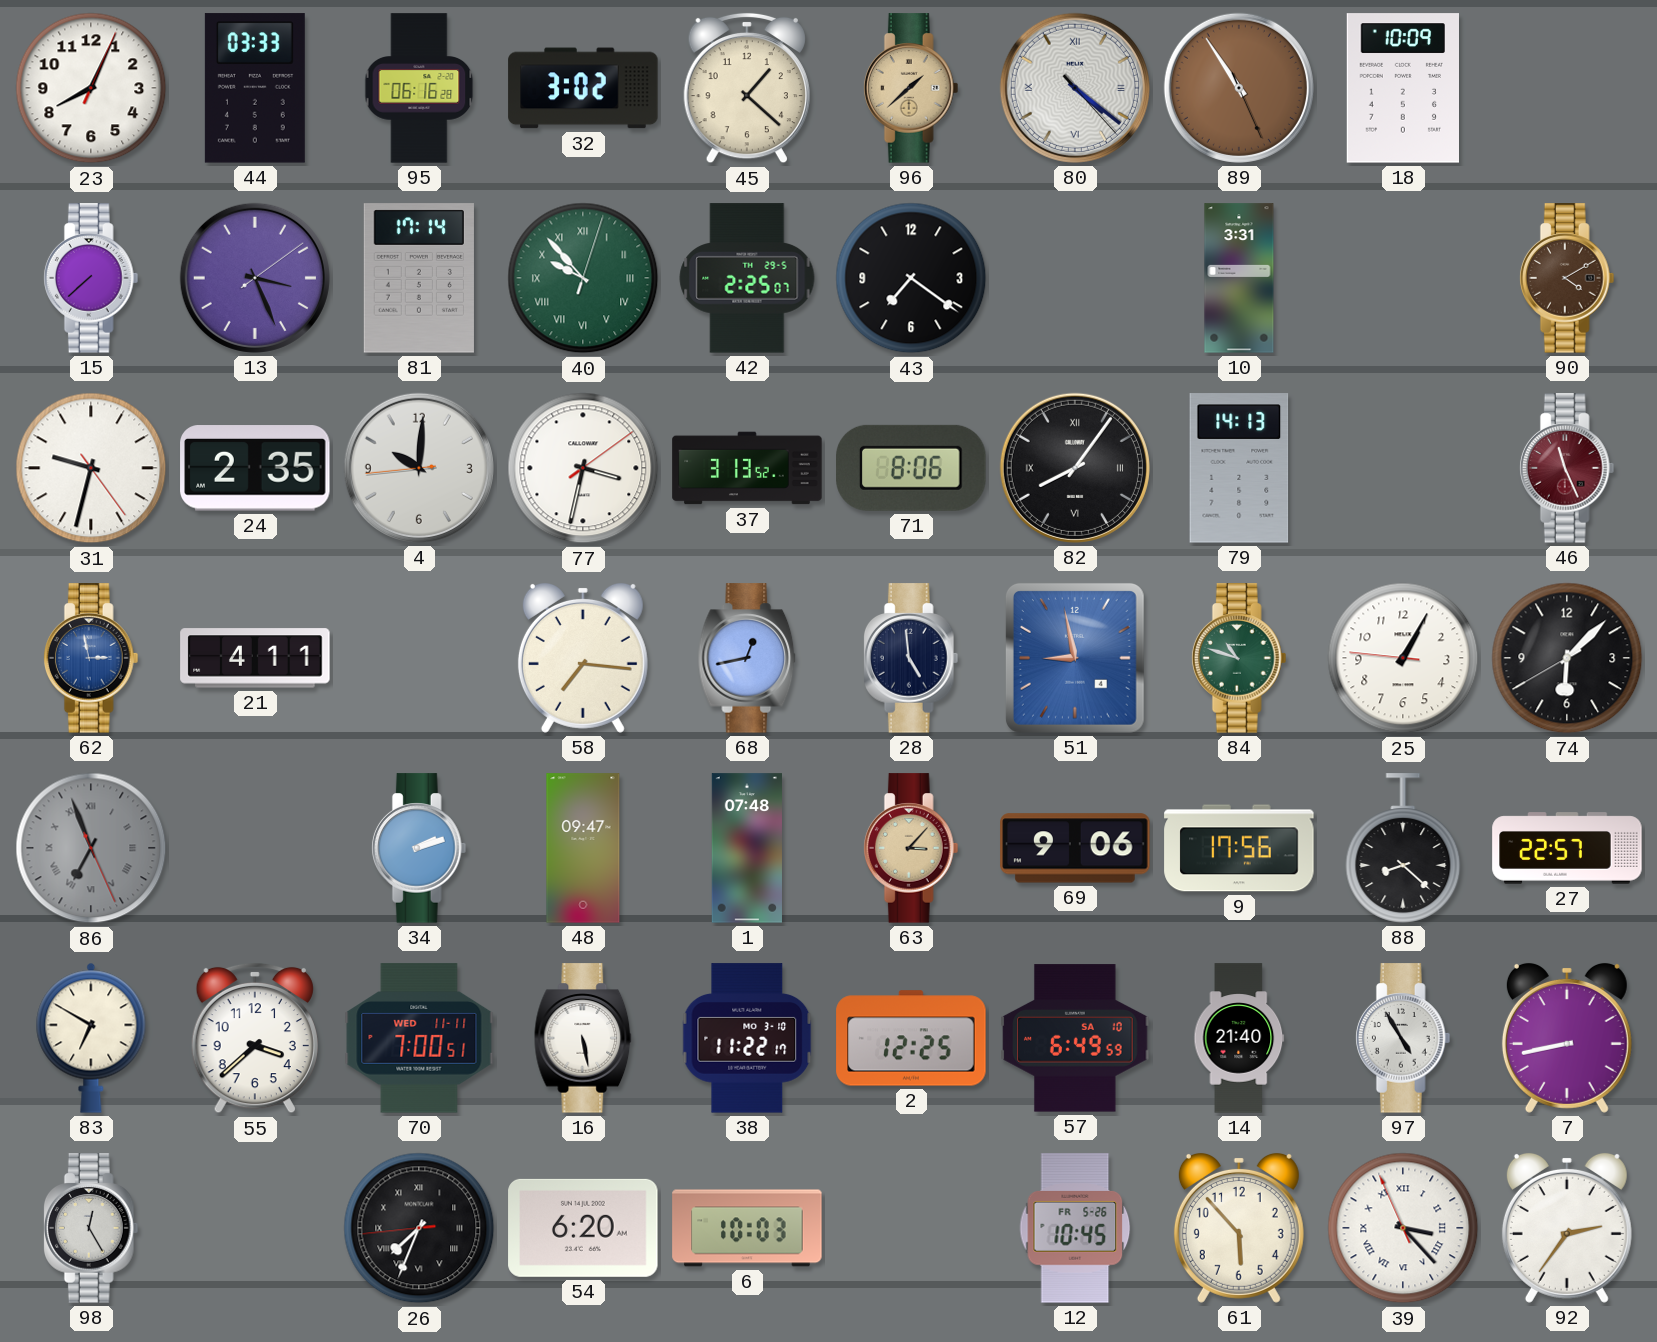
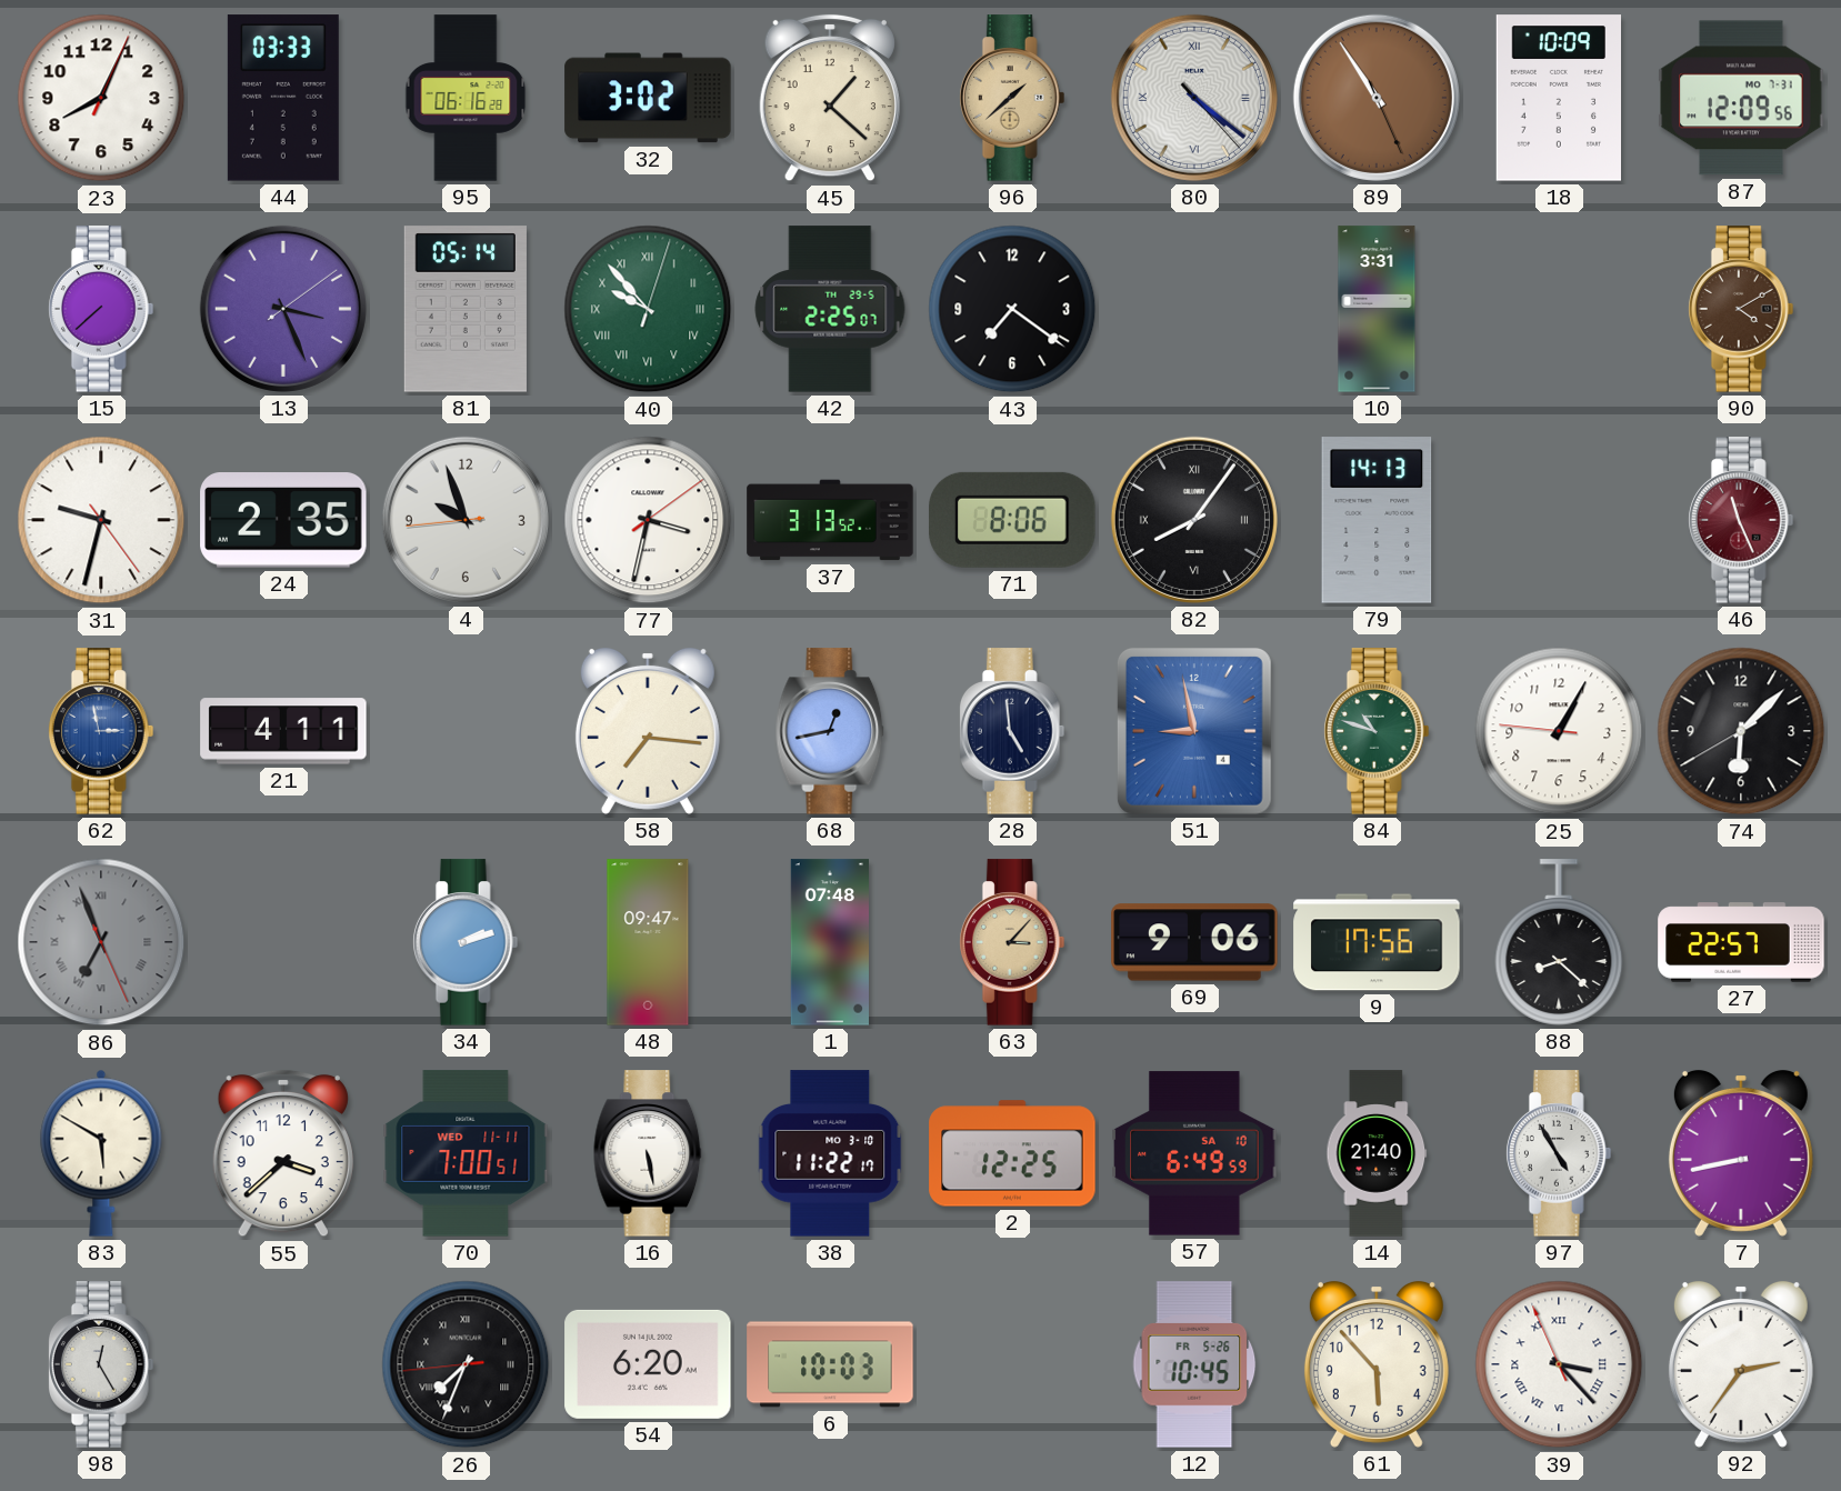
87: none -> 12:09 (1741, 98)
81: 17:14 -> 05:14 (466, 309)
4: 10:00 -> 9:56 (466, 520)
83: 6:50 -> 5:50 (101, 1153)
